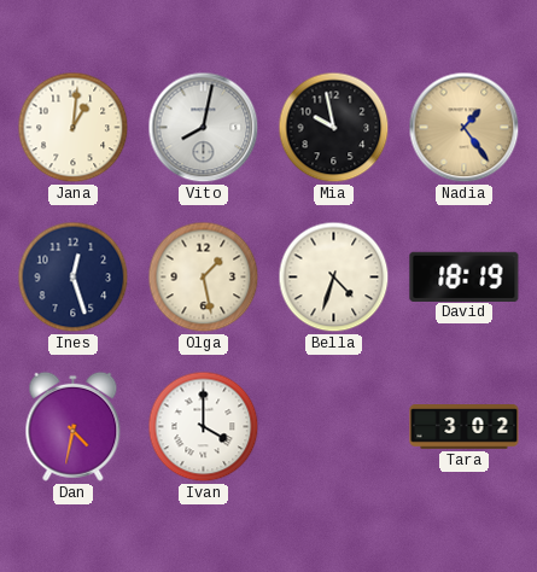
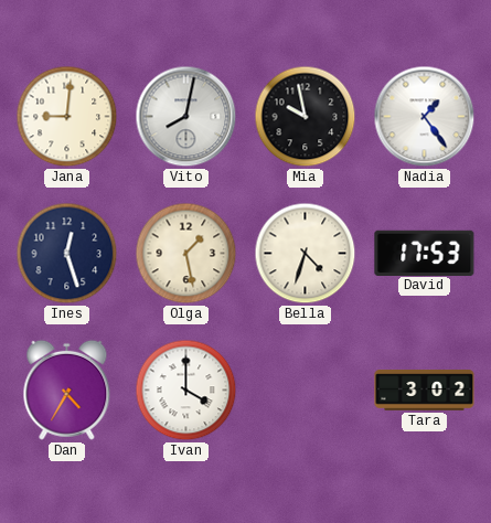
Jana: 1:01 -> 9:01 (67, 117)
Nadia dial: champagne -> white (425, 117)
David: 18:19 -> 17:53 (425, 253)
Dan: 4:32 -> 4:35 (67, 389)
